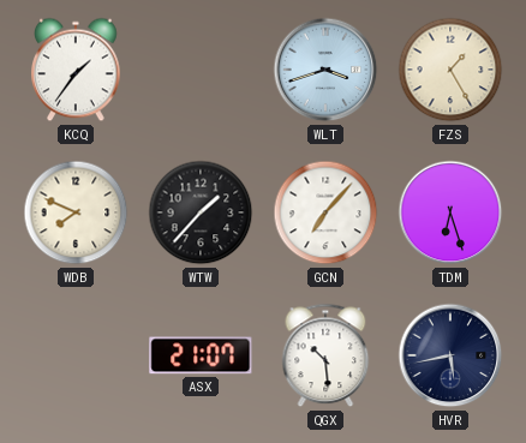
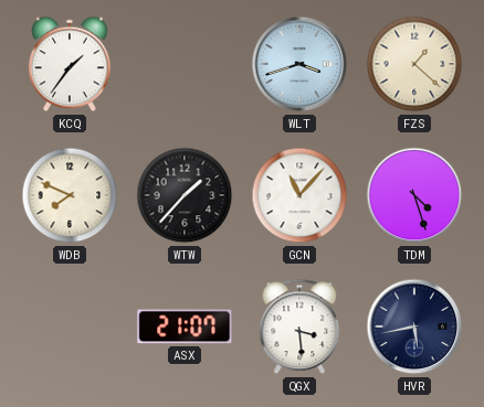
FZS: 1:25 -> 1:22 (414, 64)
GCN: 7:07 -> 11:07 (299, 195)
TDM: 6:27 -> 4:27 (414, 195)
QGX: 10:29 -> 3:29 (299, 326)
